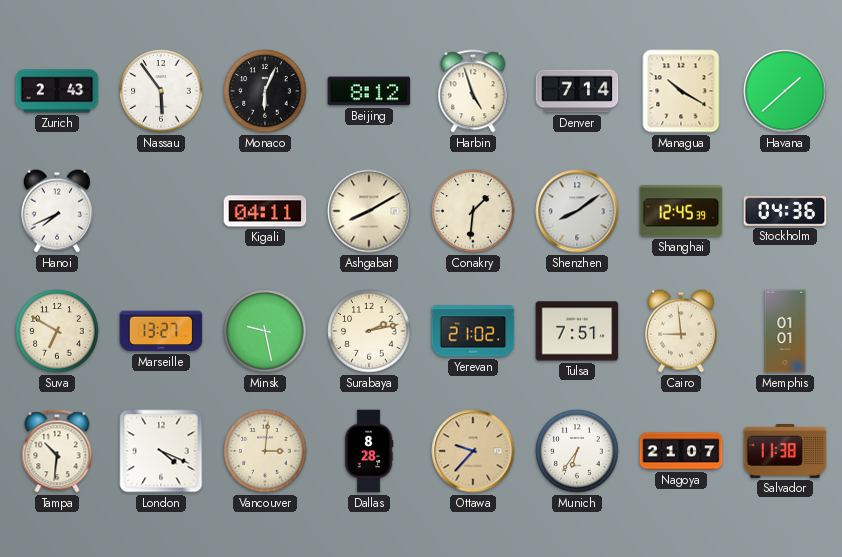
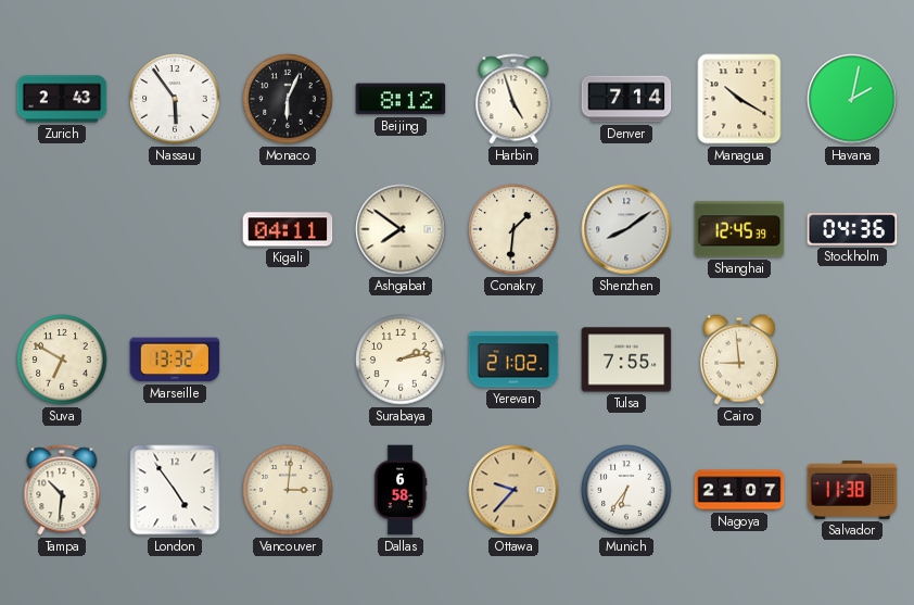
Havana: 1:38 -> 2:02 (852, 99)
Hanoi: 7:41 -> none (57, 211)
Ashgabat: 8:10 -> 7:51 (401, 229)
Marseille: 13:27 -> 13:32 (175, 360)
Minsk: 9:28 -> none (265, 331)
Tulsa: 7:51 -> 7:55 (626, 360)
Memphis: 01:01 -> none (785, 331)
London: 4:19 -> 4:54 (175, 490)
Dallas: 8:28 -> 6:58 (401, 490)
